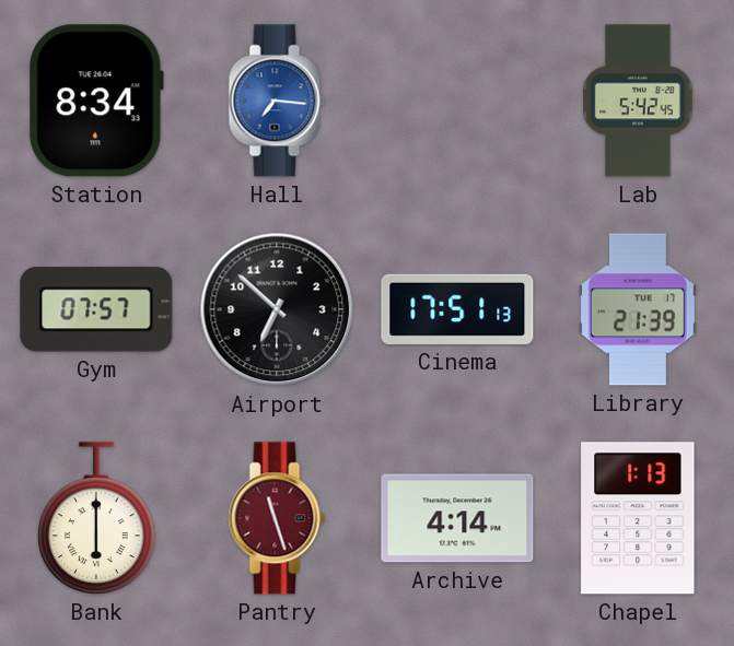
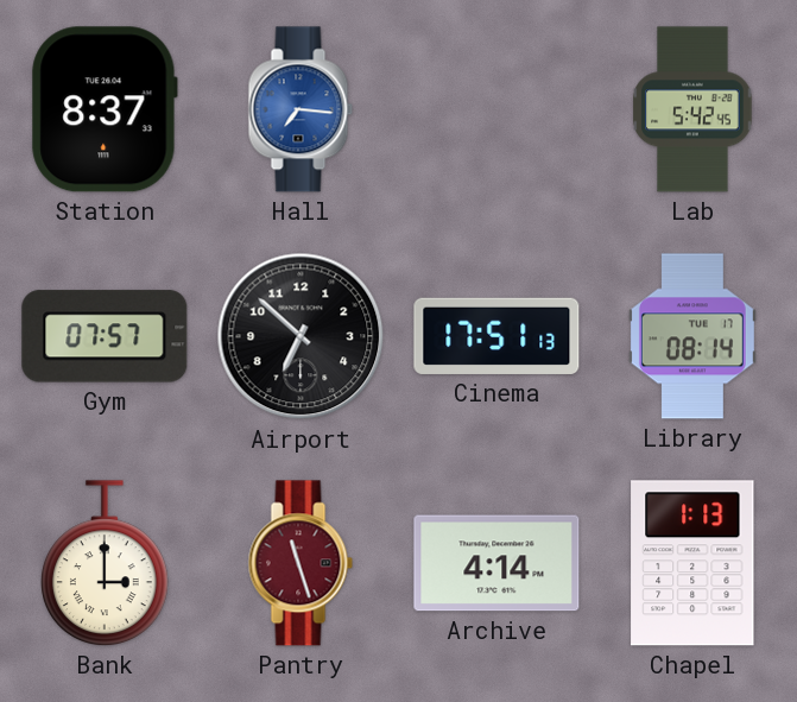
Station: 8:34 -> 8:37 (105, 109)
Library: 21:39 -> 08:14 (692, 336)
Bank: 6:00 -> 3:00 (106, 563)
